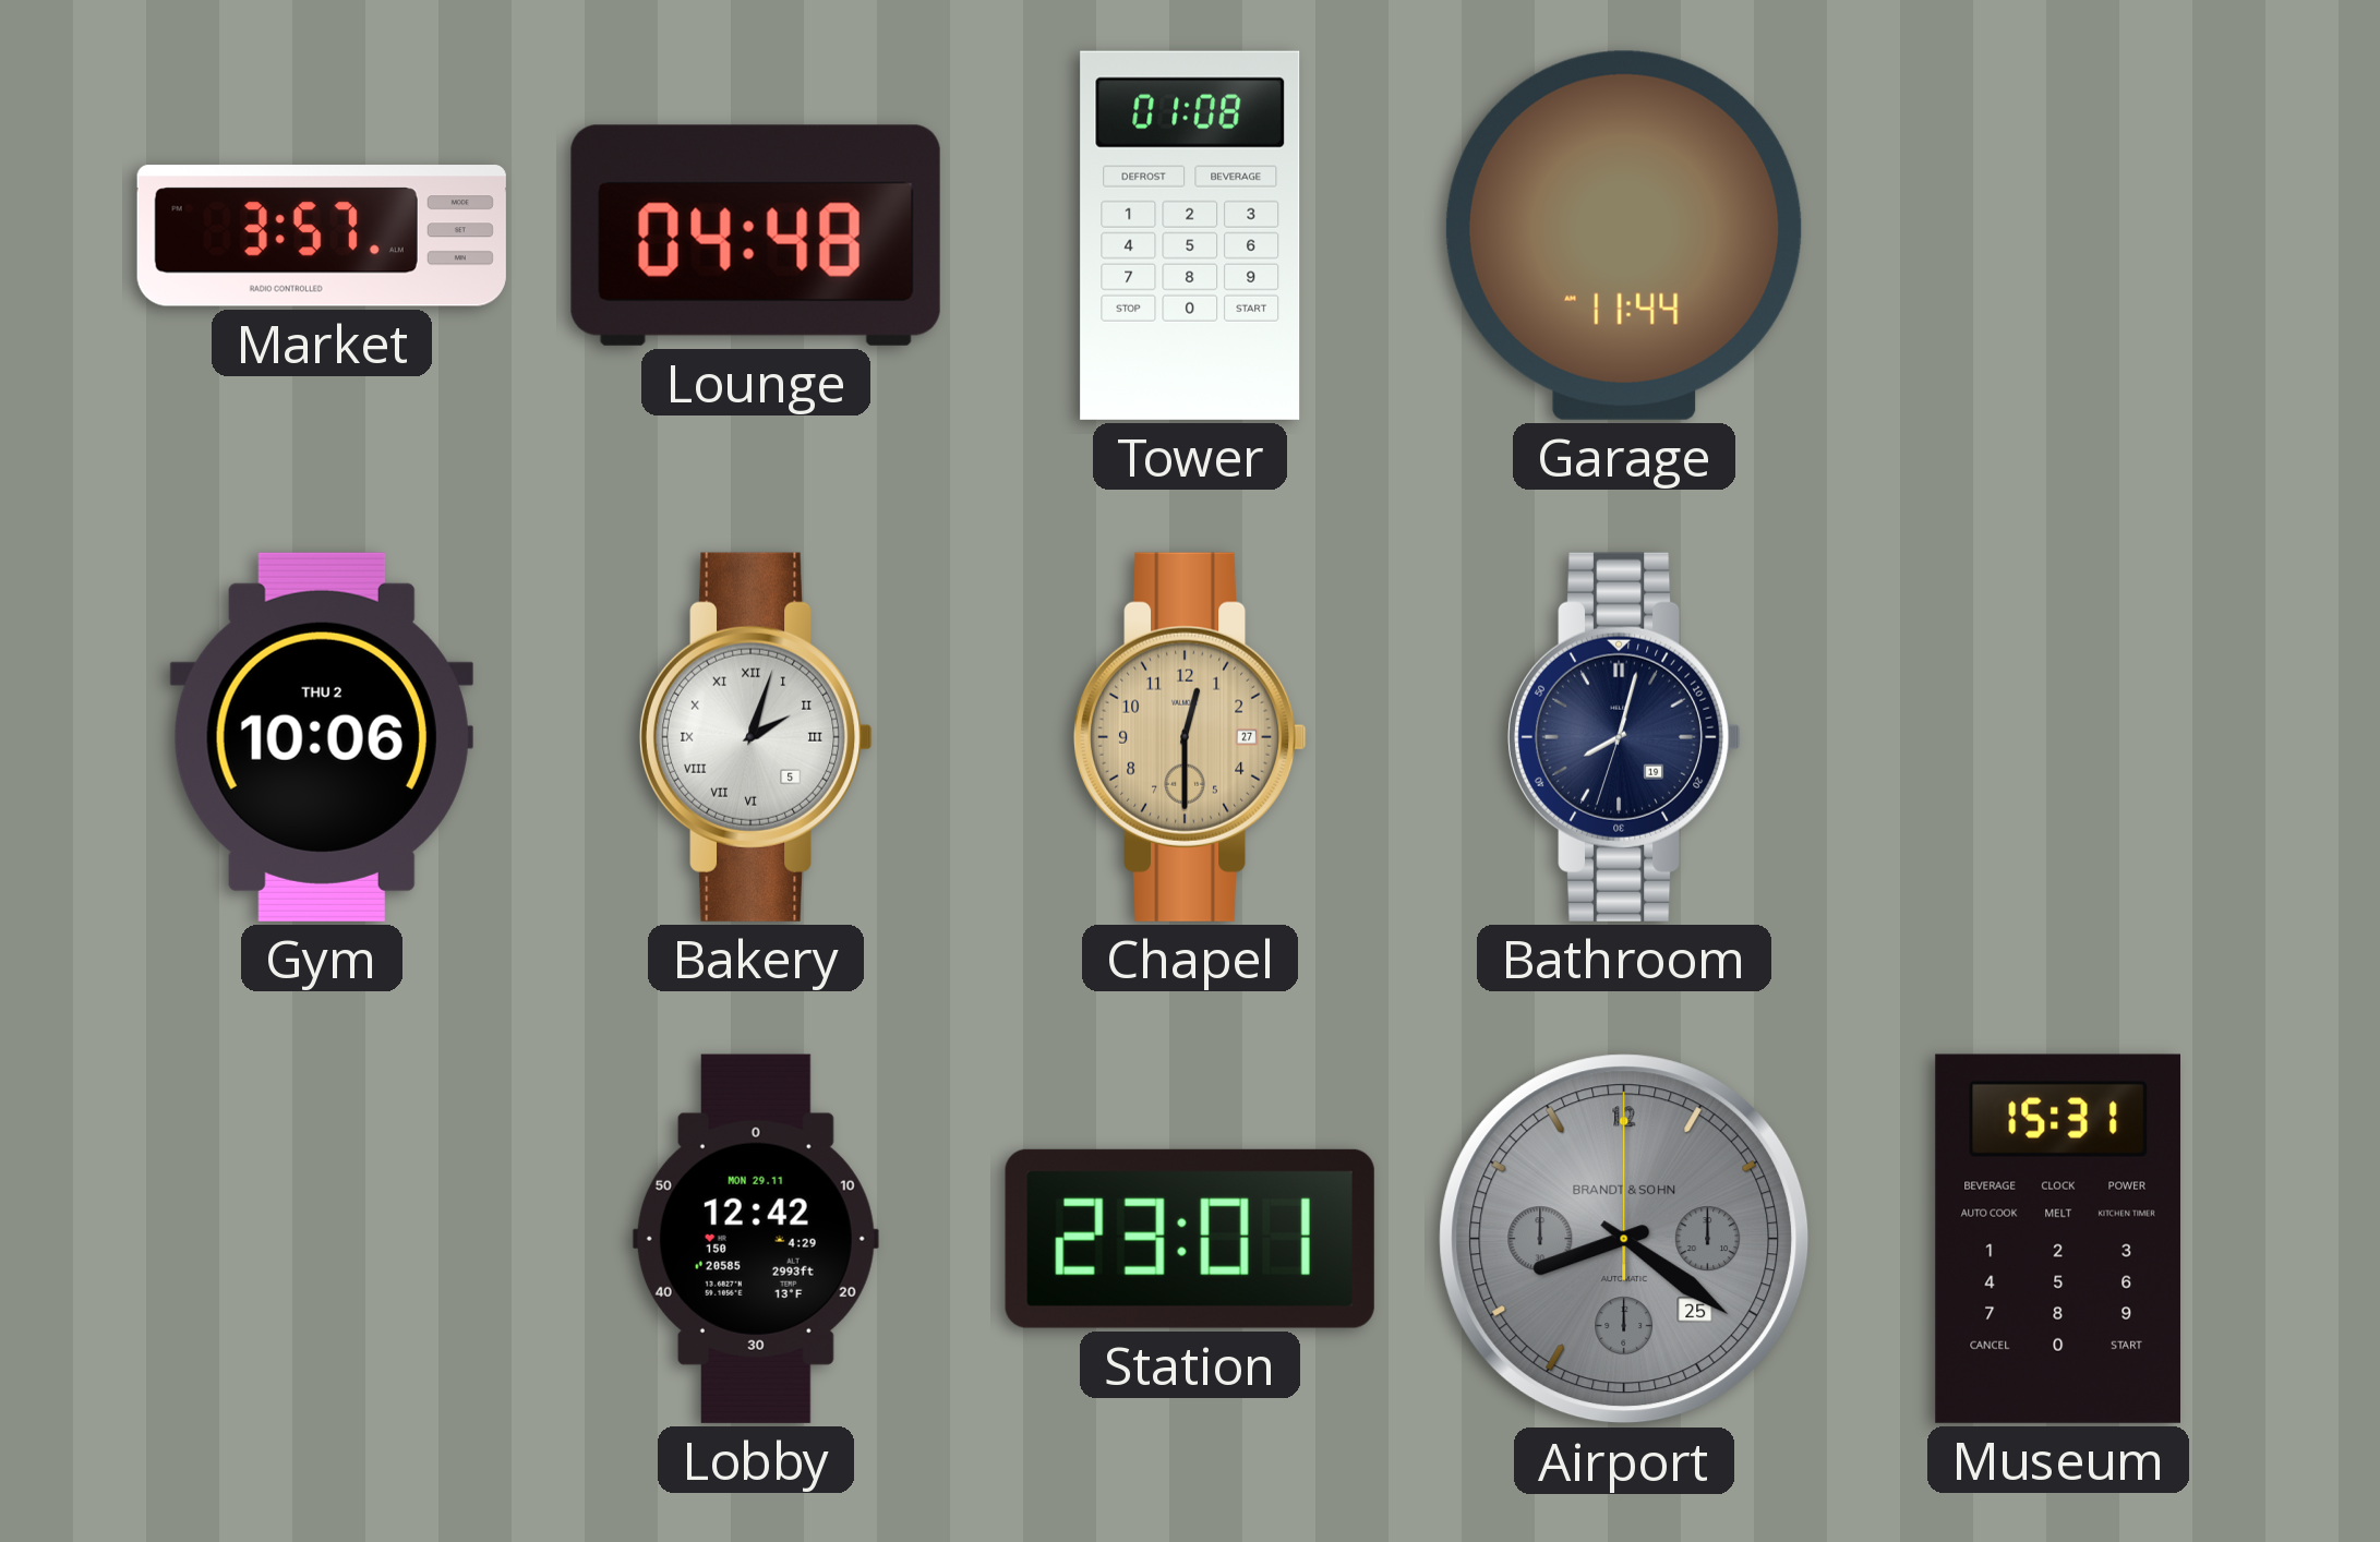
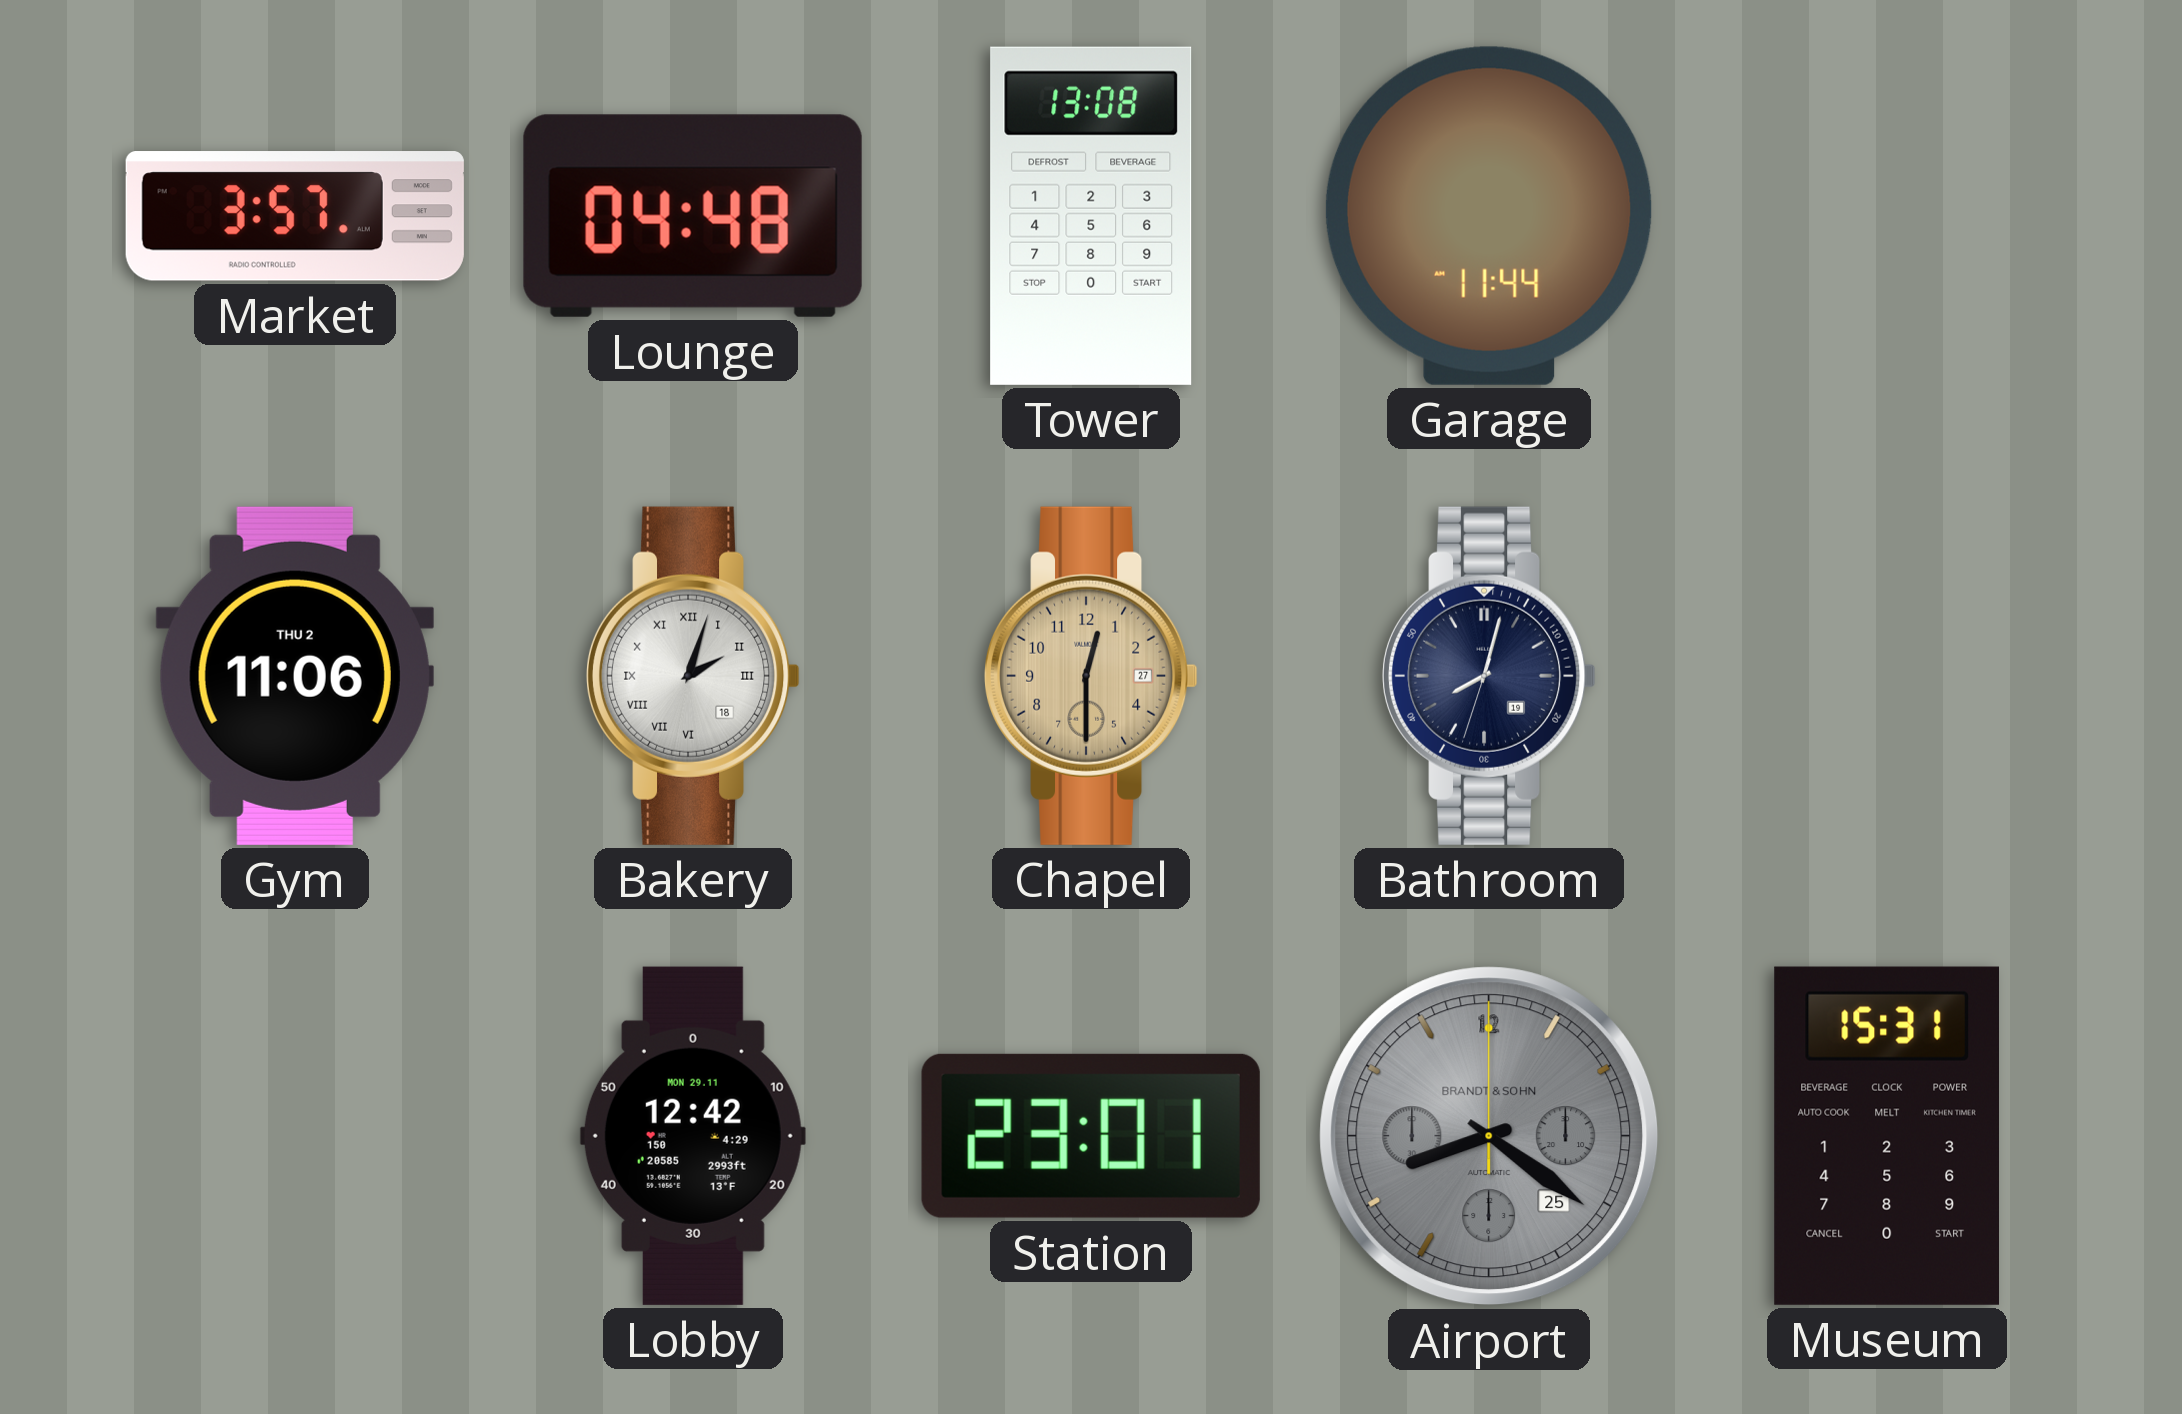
Tower: 01:08 -> 13:08 (1091, 216)
Gym: 10:06 -> 11:06 (295, 676)
Bakery date: 5 -> 18 (693, 676)
